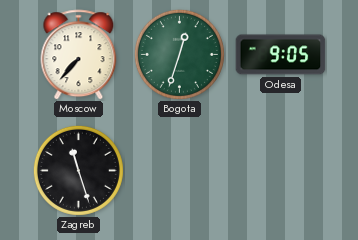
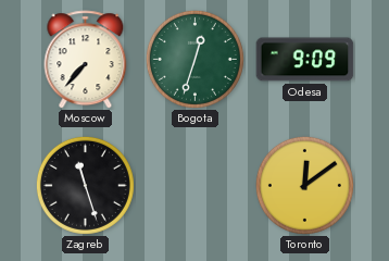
Odesa: 9:05 -> 9:09 (305, 60)
Toronto: none -> 12:09 (304, 185)
